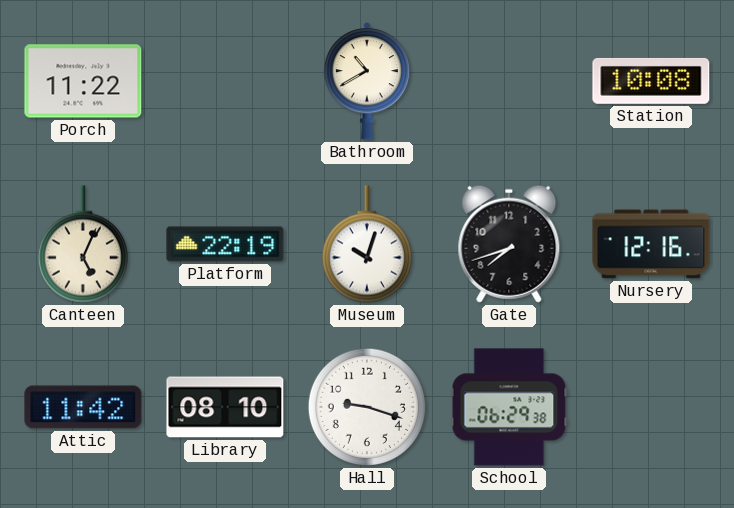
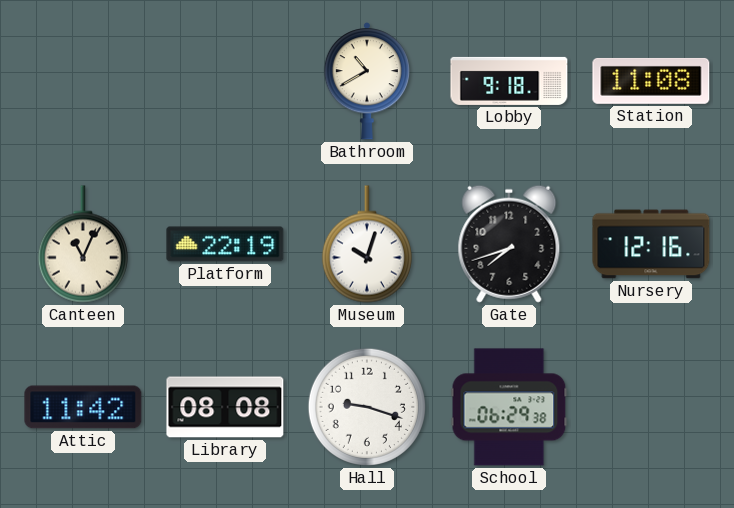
Porch: 11:22 -> none (83, 81)
Lobby: none -> 9:18 (509, 81)
Station: 10:08 -> 11:08 (651, 81)
Canteen: 5:04 -> 11:04 (83, 244)
Library: 08:10 -> 08:08 (225, 407)
